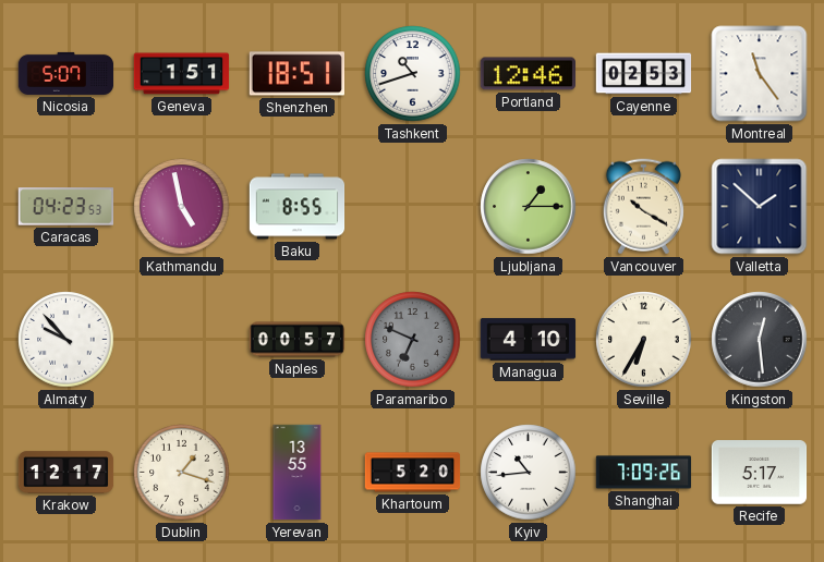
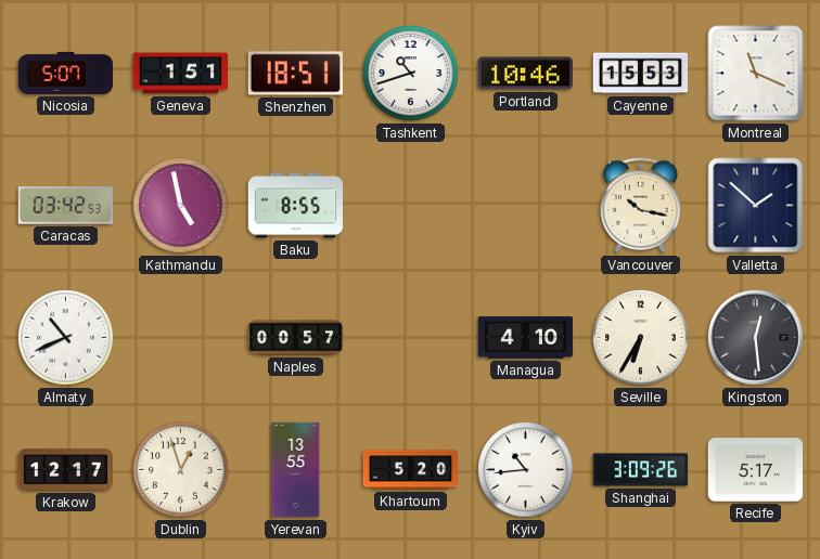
Portland: 12:46 -> 10:46 (525, 74)
Cayenne: 02:53 -> 15:53 (641, 74)
Montreal: 11:24 -> 11:19 (756, 74)
Caracas: 04:23 -> 03:42 (66, 206)
Ljubljana: 1:15 -> none (529, 207)
Vancouver: 10:20 -> 10:17 (640, 206)
Almaty: 9:53 -> 10:41 (66, 338)
Paramaribo: 6:49 -> none (413, 340)
Dublin: 1:18 -> 12:57 (181, 470)
Shanghai: 7:09 -> 3:09 (641, 470)
